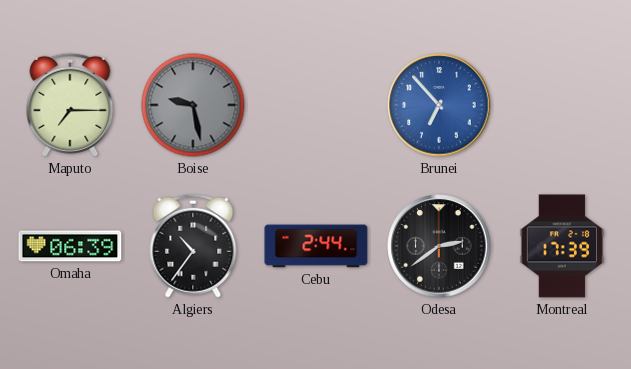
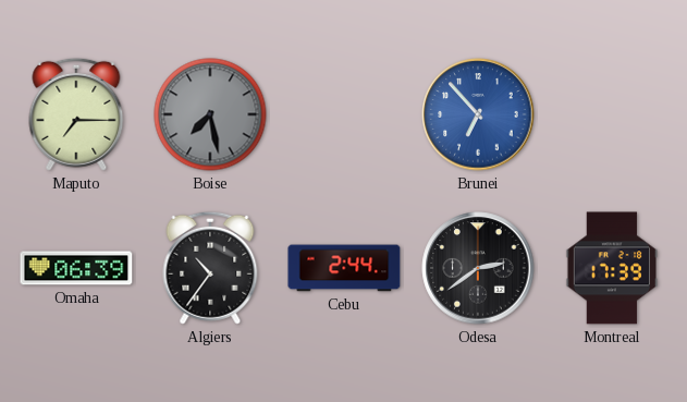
Boise: 9:28 -> 7:28 (210, 114)
